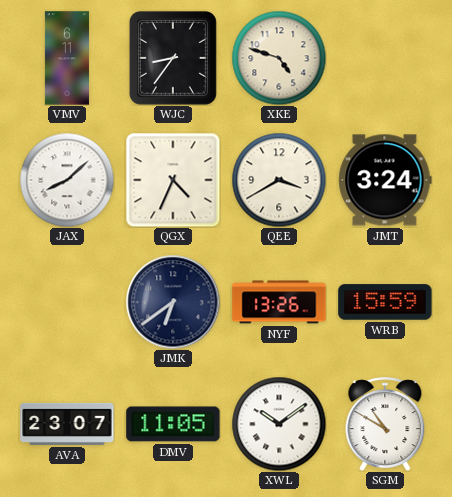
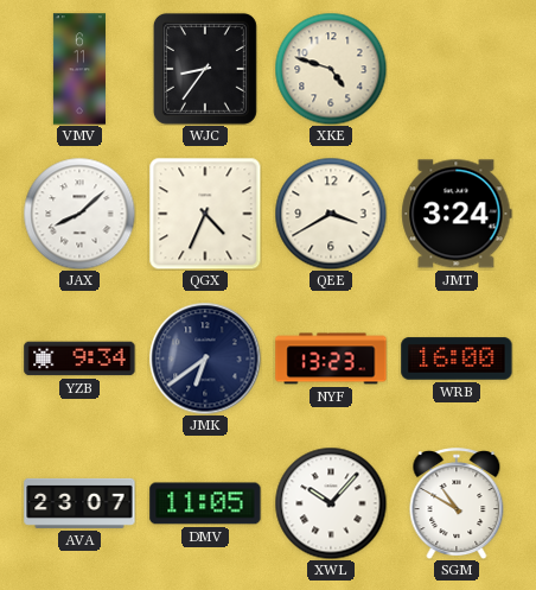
YZB: none -> 9:34 (79, 359)
NYF: 13:26 -> 13:23 (331, 359)
WRB: 15:59 -> 16:00 (457, 359)
XWL: 10:09 -> 10:07 (331, 503)
